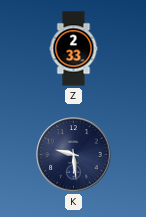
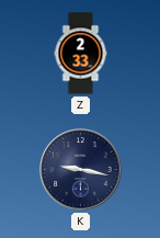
K: 9:29 -> 9:17 (81, 170)
